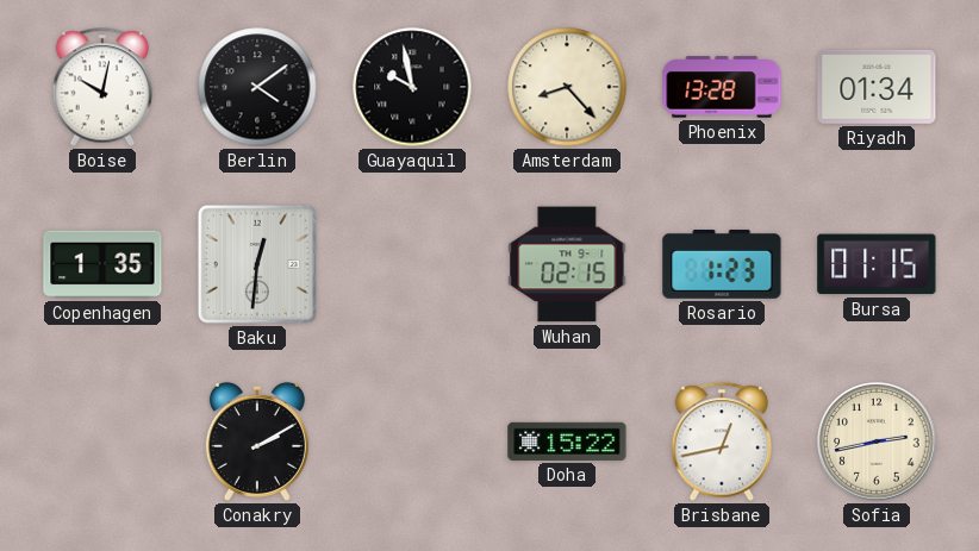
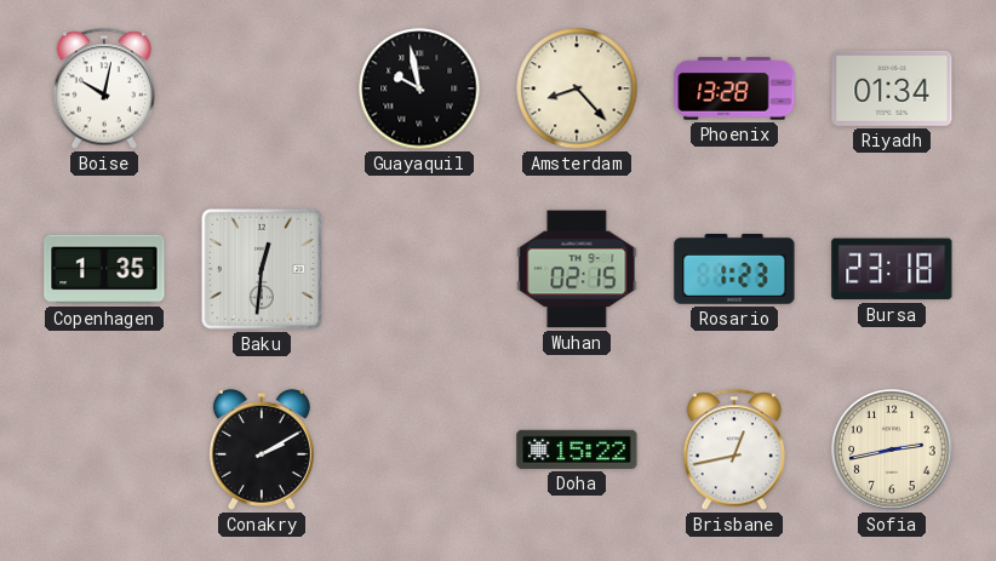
Berlin: 4:09 -> none (257, 87)
Bursa: 01:15 -> 23:18 (892, 269)
